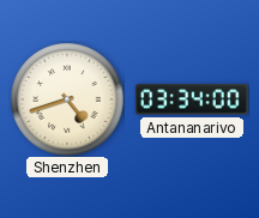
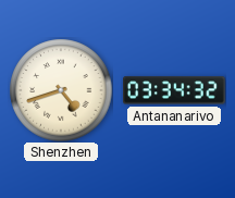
Antananarivo: 03:34:00 -> 03:34:32 (175, 90)
